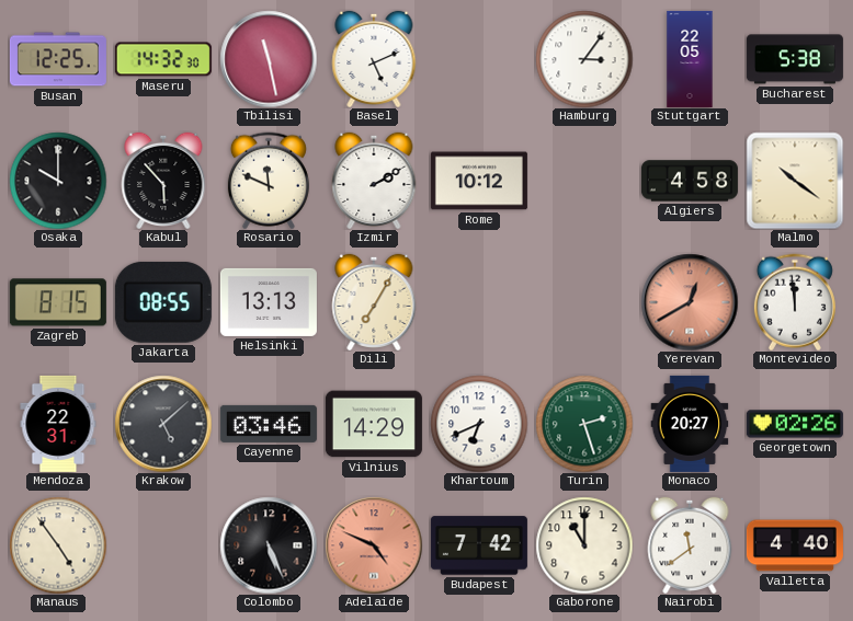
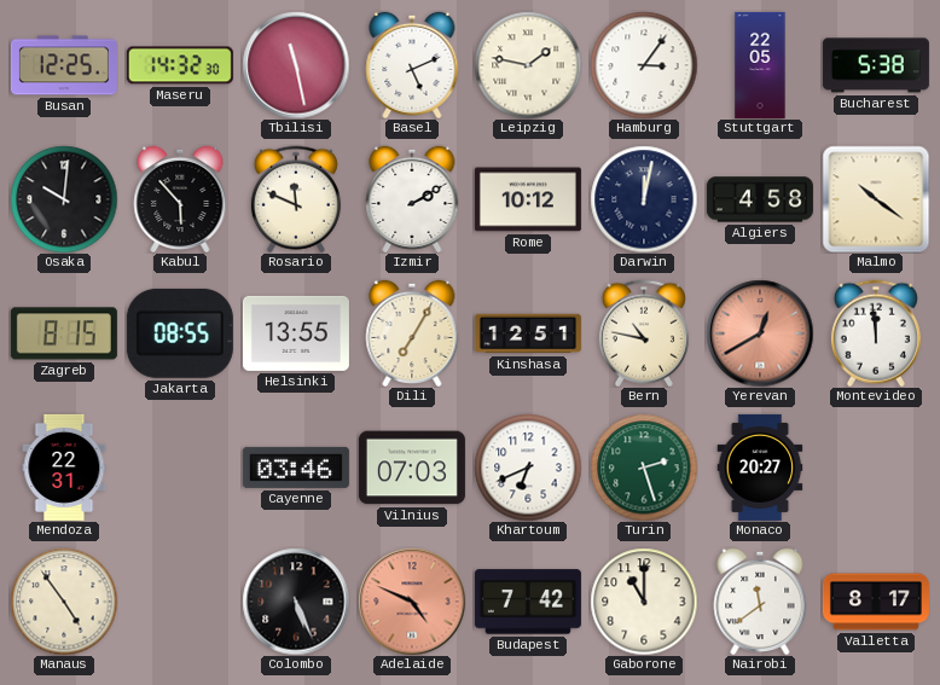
Leipzig: none -> 1:47 (528, 65)
Osaka: 10:00 -> 10:01 (64, 199)
Darwin: none -> 12:02 (644, 199)
Helsinki: 13:13 -> 13:55 (296, 333)
Kinshasa: none -> 12:51 (528, 333)
Bern: none -> 10:47 (644, 333)
Krakow: 5:08 -> none (163, 424)
Vilnius: 14:29 -> 07:03 (412, 468)
Georgetown: 02:26 -> none (795, 424)
Valletta: 4:40 -> 8:17 (876, 602)
